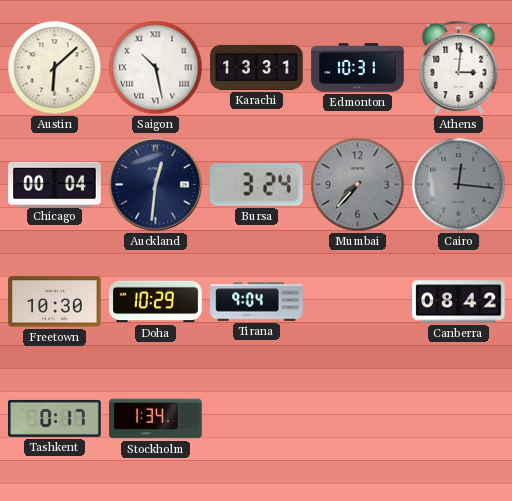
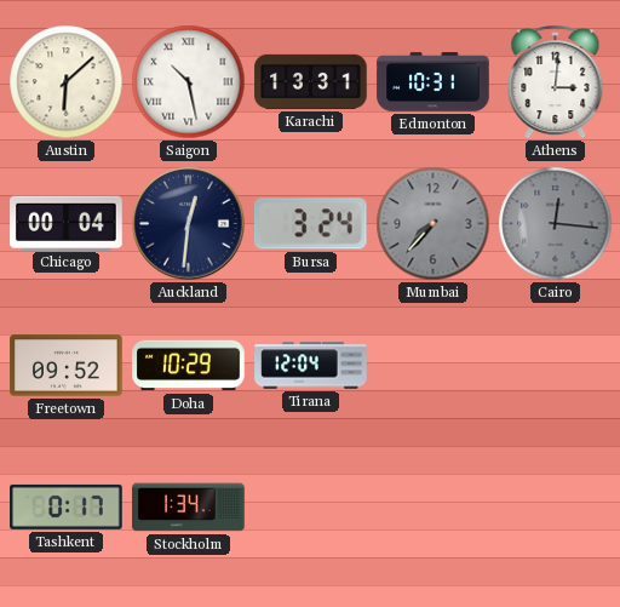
Freetown: 10:30 -> 09:52 (67, 366)
Tirana: 9:04 -> 12:04 (311, 366)
Canberra: 08:42 -> none (459, 302)
